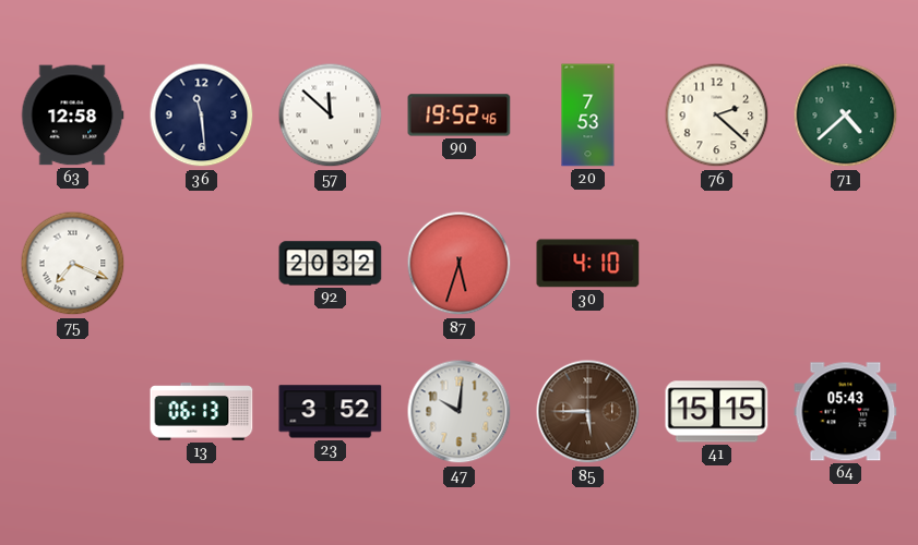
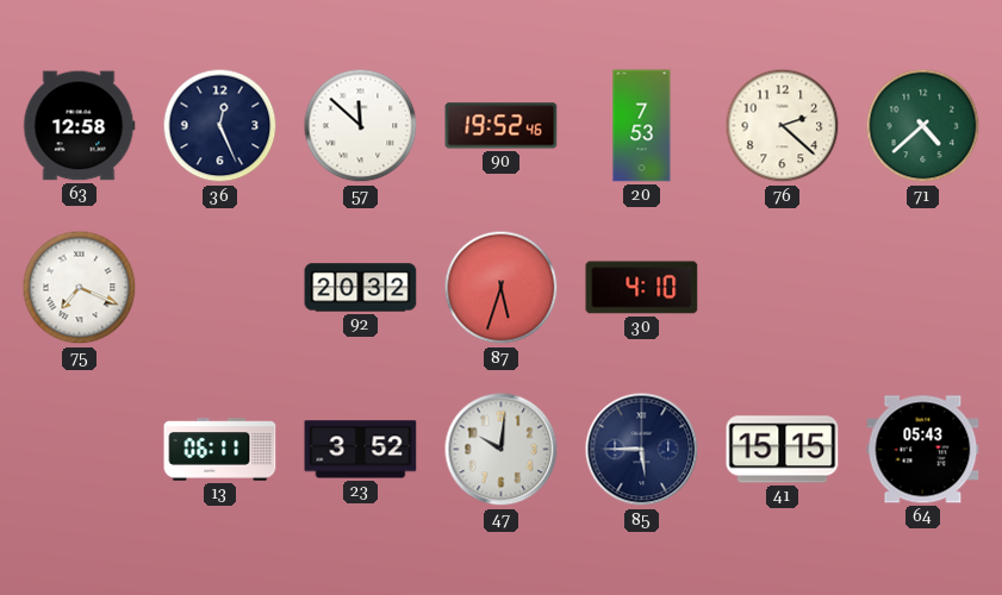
36: 11:29 -> 12:26 (220, 126)
13: 06:13 -> 06:11 (220, 450)
85 dial: brown -> navy (642, 450)
